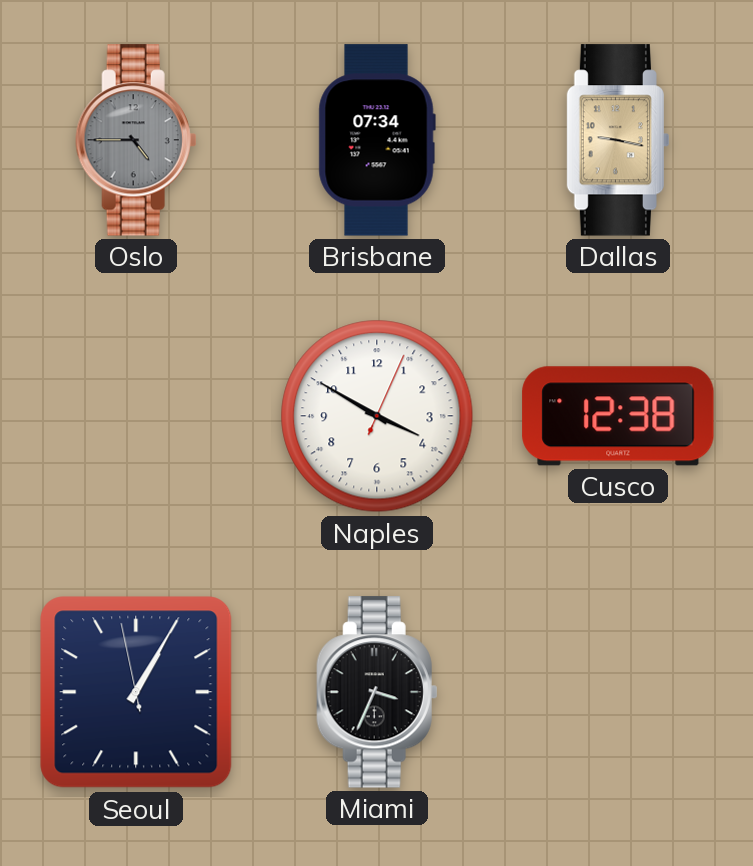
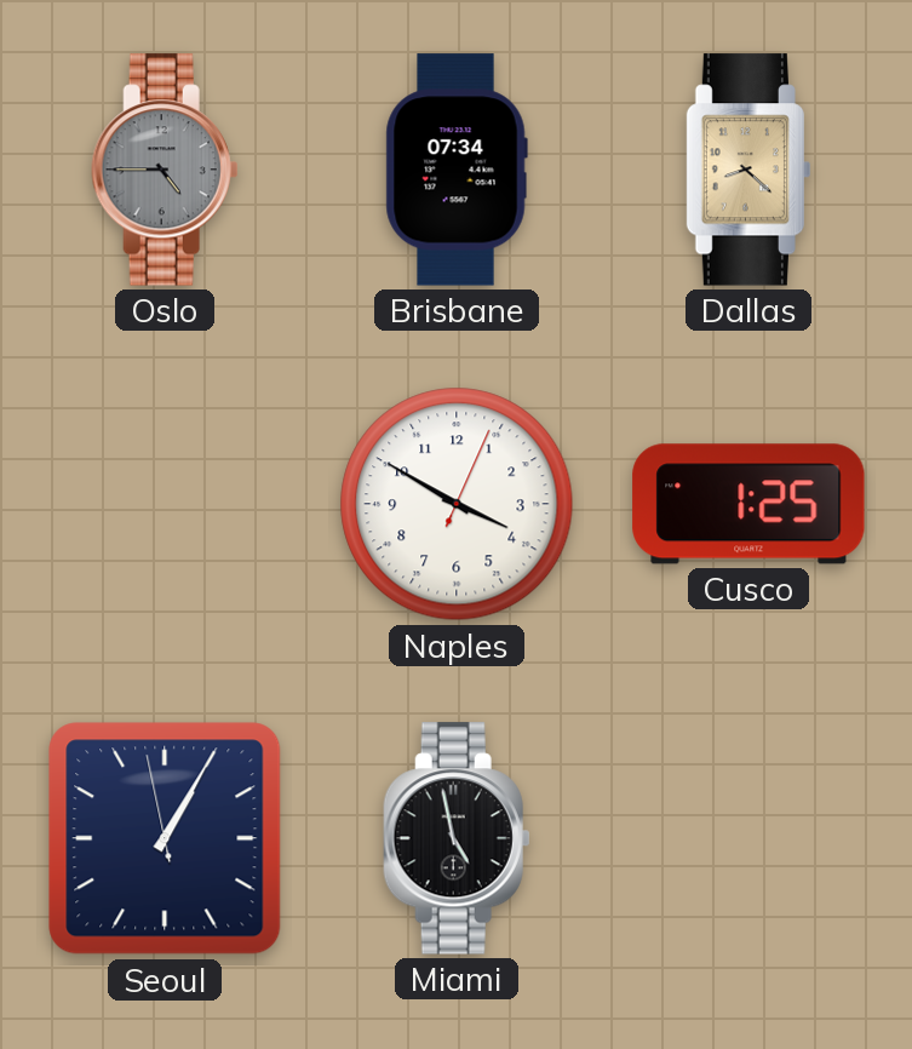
Dallas: 9:17 -> 8:22 (747, 170)
Cusco: 12:38 -> 1:25 (748, 504)
Miami: 3:34 -> 4:58 (457, 838)
